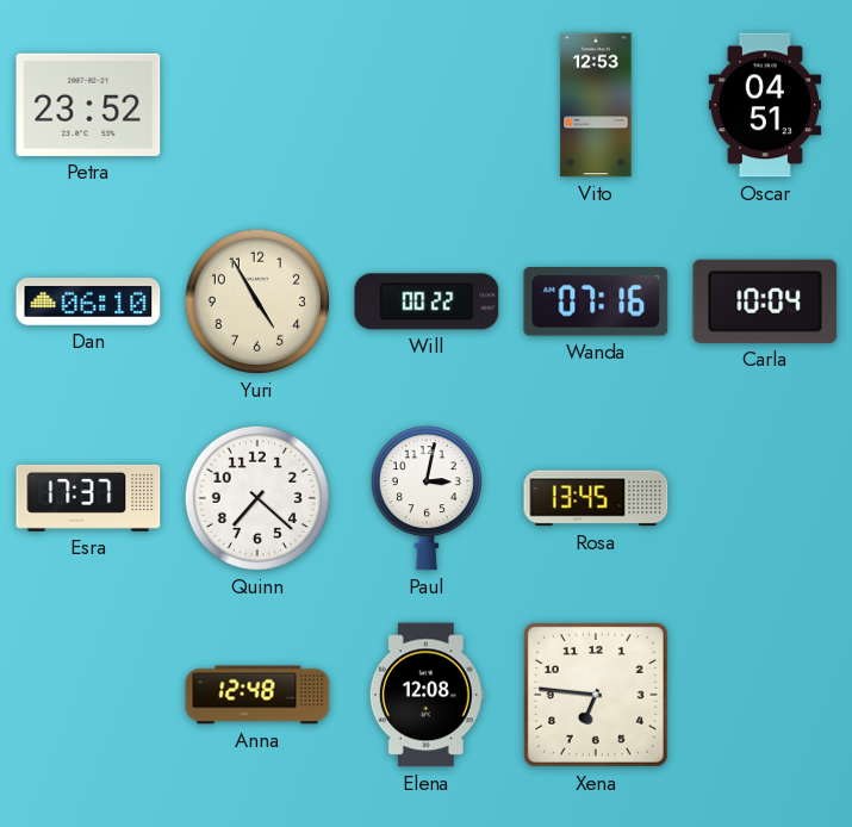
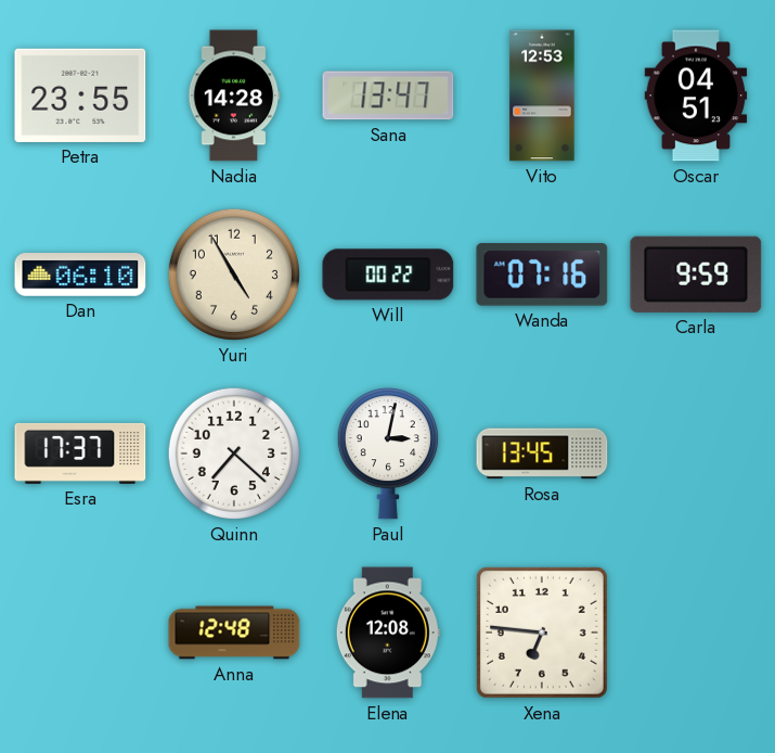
Petra: 23:52 -> 23:55 (80, 95)
Nadia: none -> 14:28 (234, 95)
Sana: none -> 13:47 (388, 95)
Carla: 10:04 -> 9:59 (696, 275)
